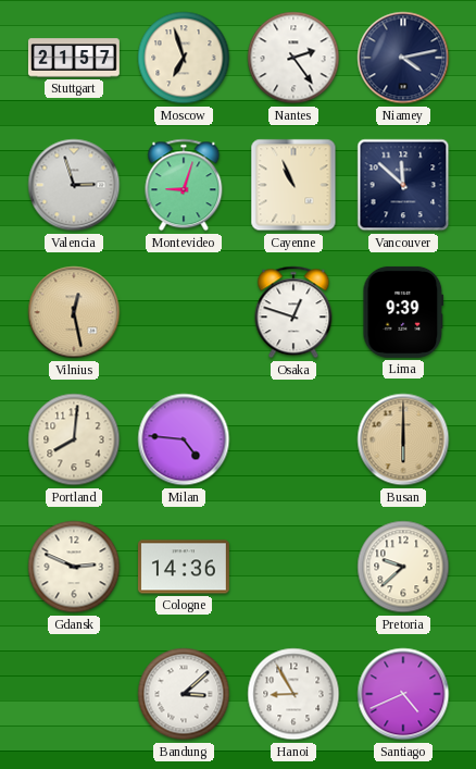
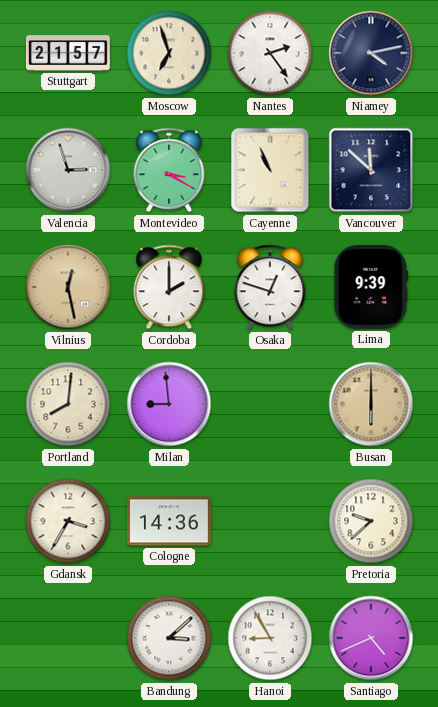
Montevideo: 9:03 -> 3:20 (169, 170)
Cordoba: none -> 2:00 (169, 287)
Milan: 4:46 -> 8:59 (169, 404)
Gdansk: 2:49 -> 3:35 (68, 521)
